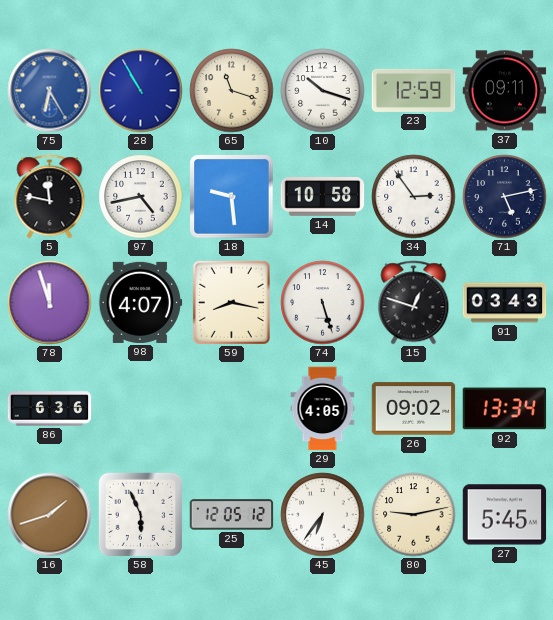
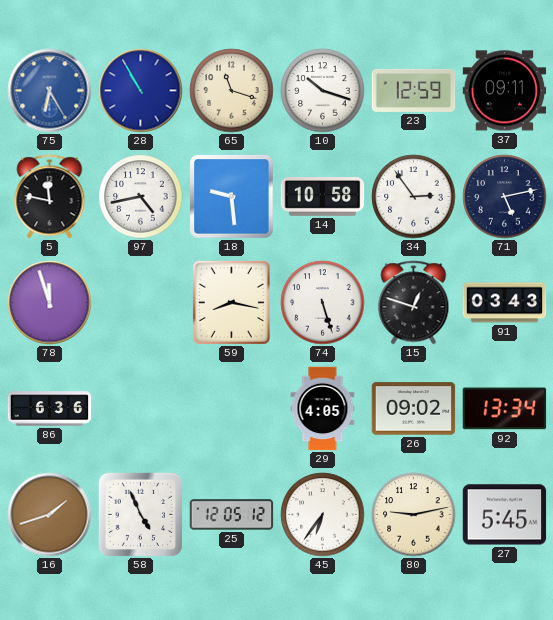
98: 4:07 -> none (141, 302)
58: 5:56 -> 4:56 (140, 514)
